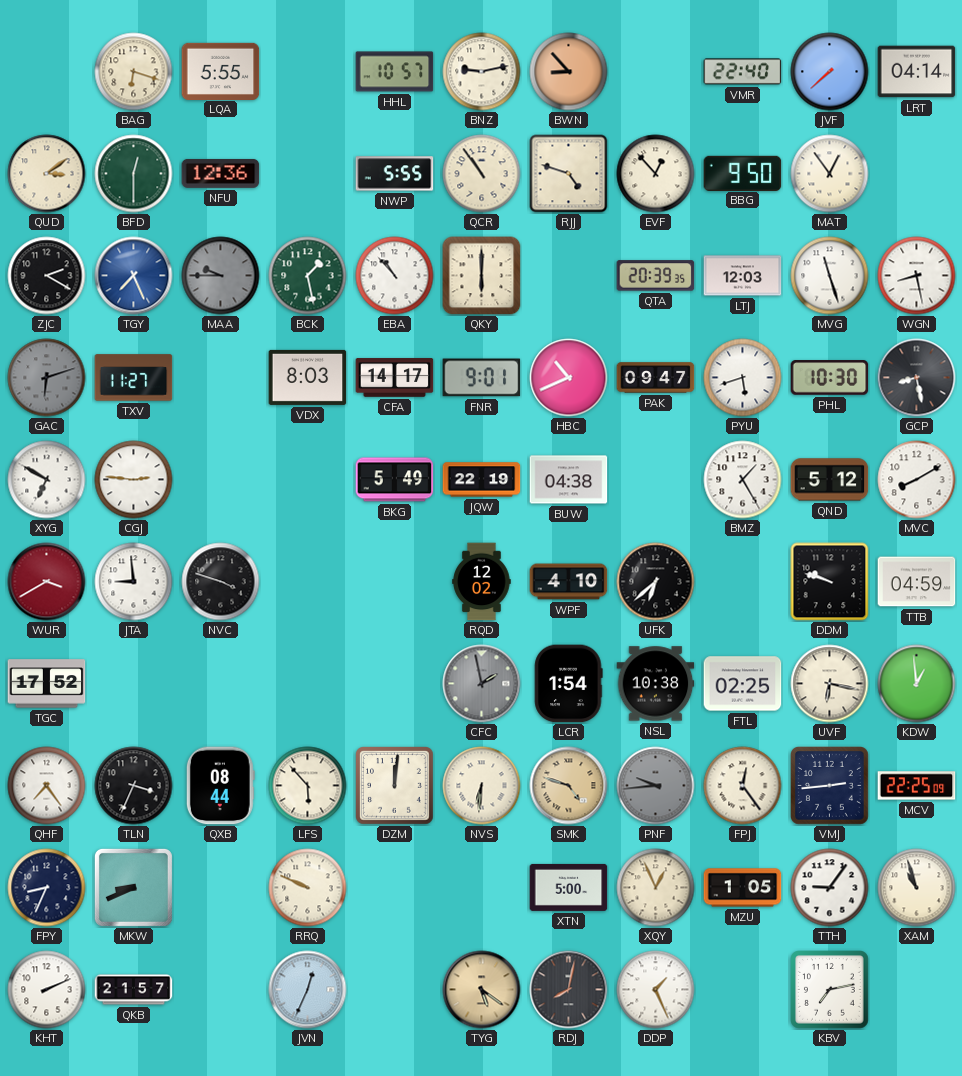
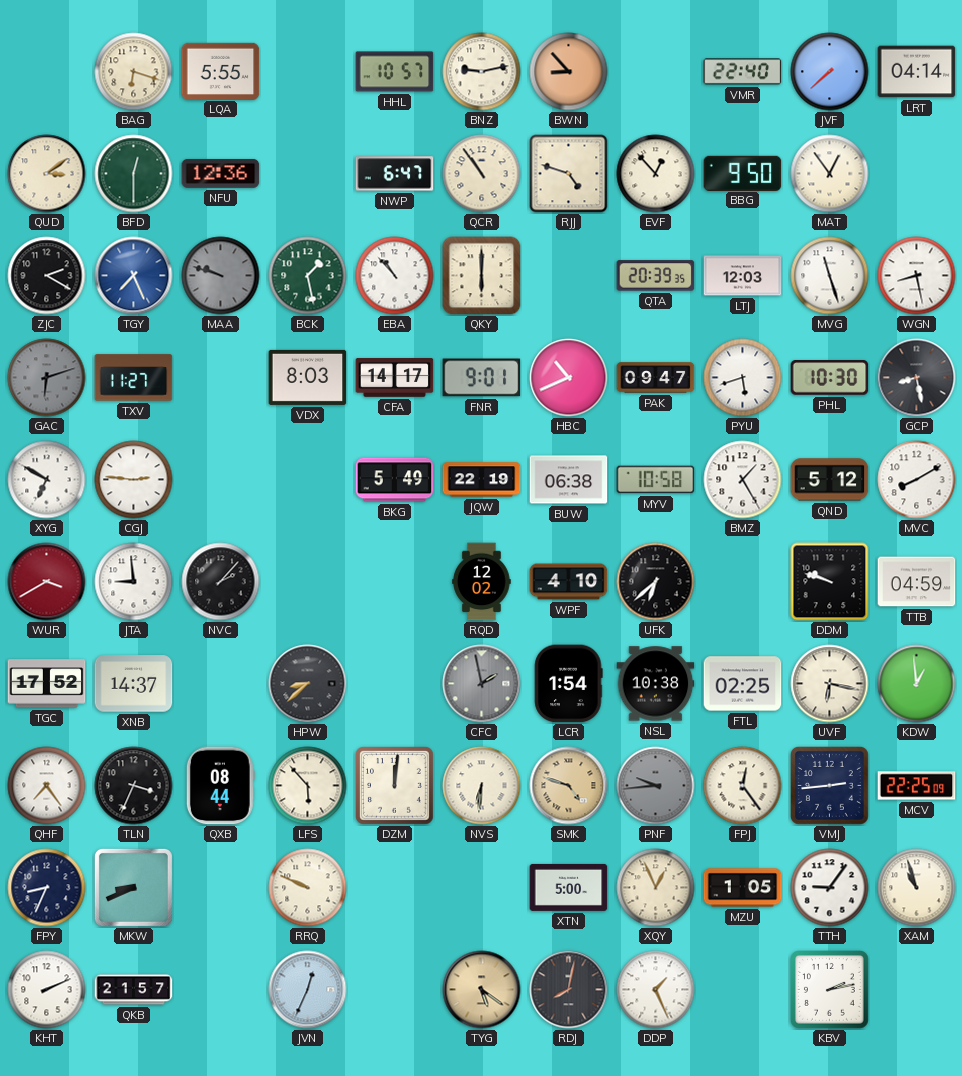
NWP: 5:55 -> 6:47 (395, 174)
MAA: 9:45 -> 9:48 (221, 276)
BUW: 04:38 -> 06:38 (569, 480)
MYV: none -> 10:58 (656, 480)
NVC: 3:48 -> 2:07 (221, 582)
XNB: none -> 14:37 (134, 684)
HPW: none -> 8:38 (308, 684)
KBV: 7:13 -> 2:13 (830, 990)
